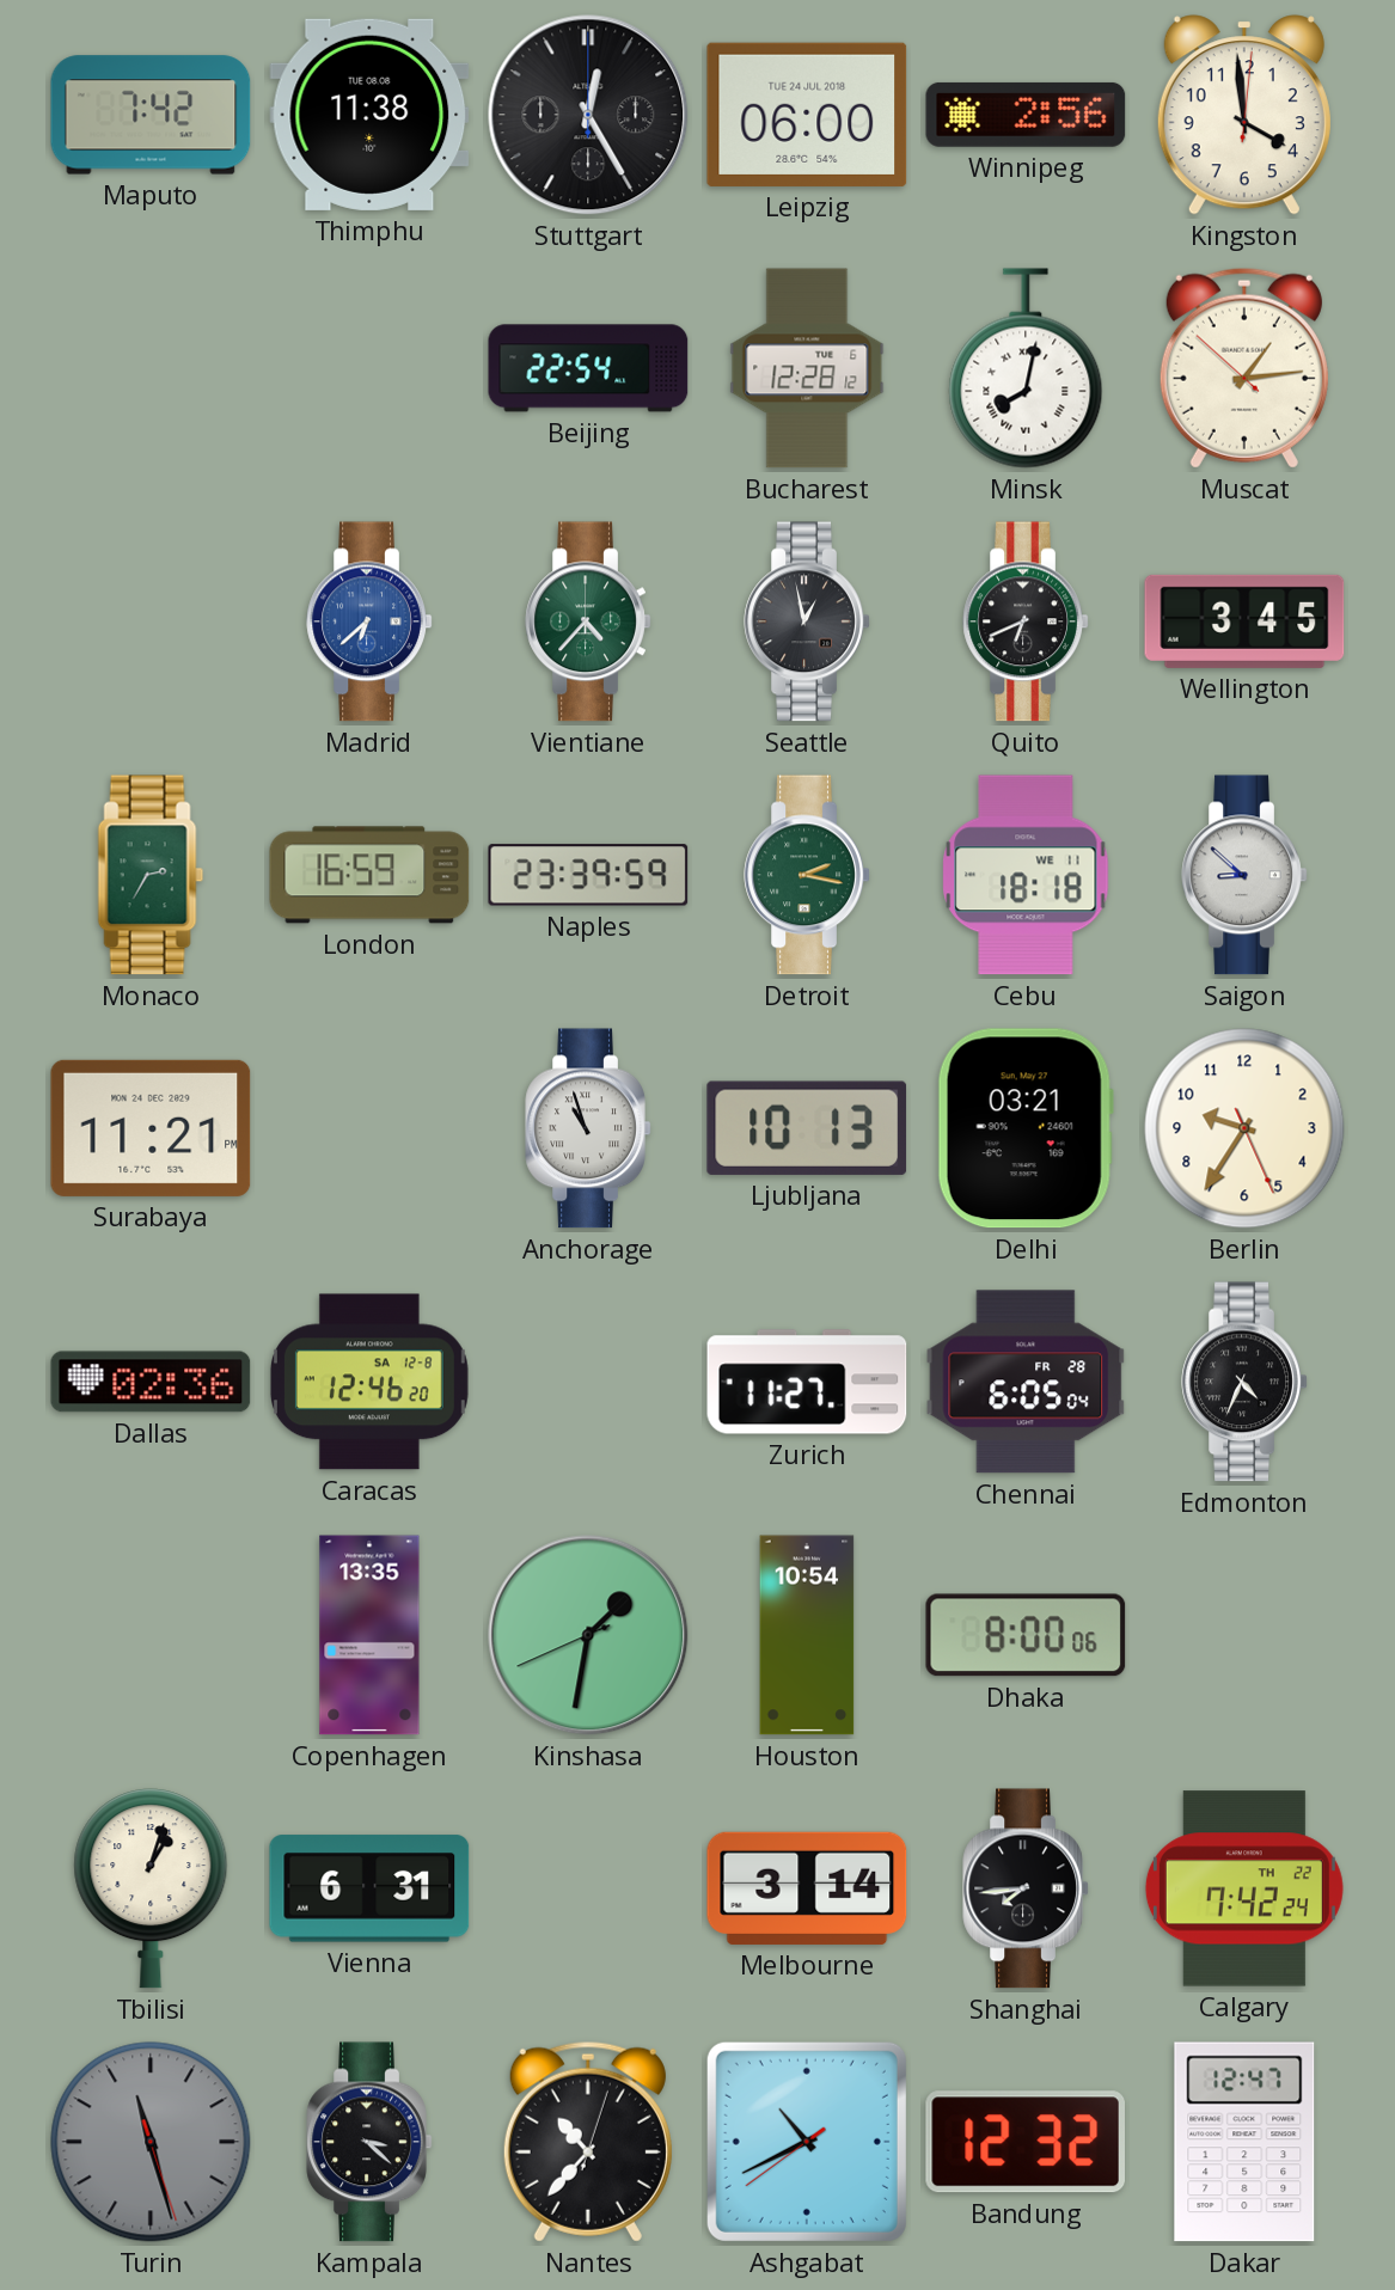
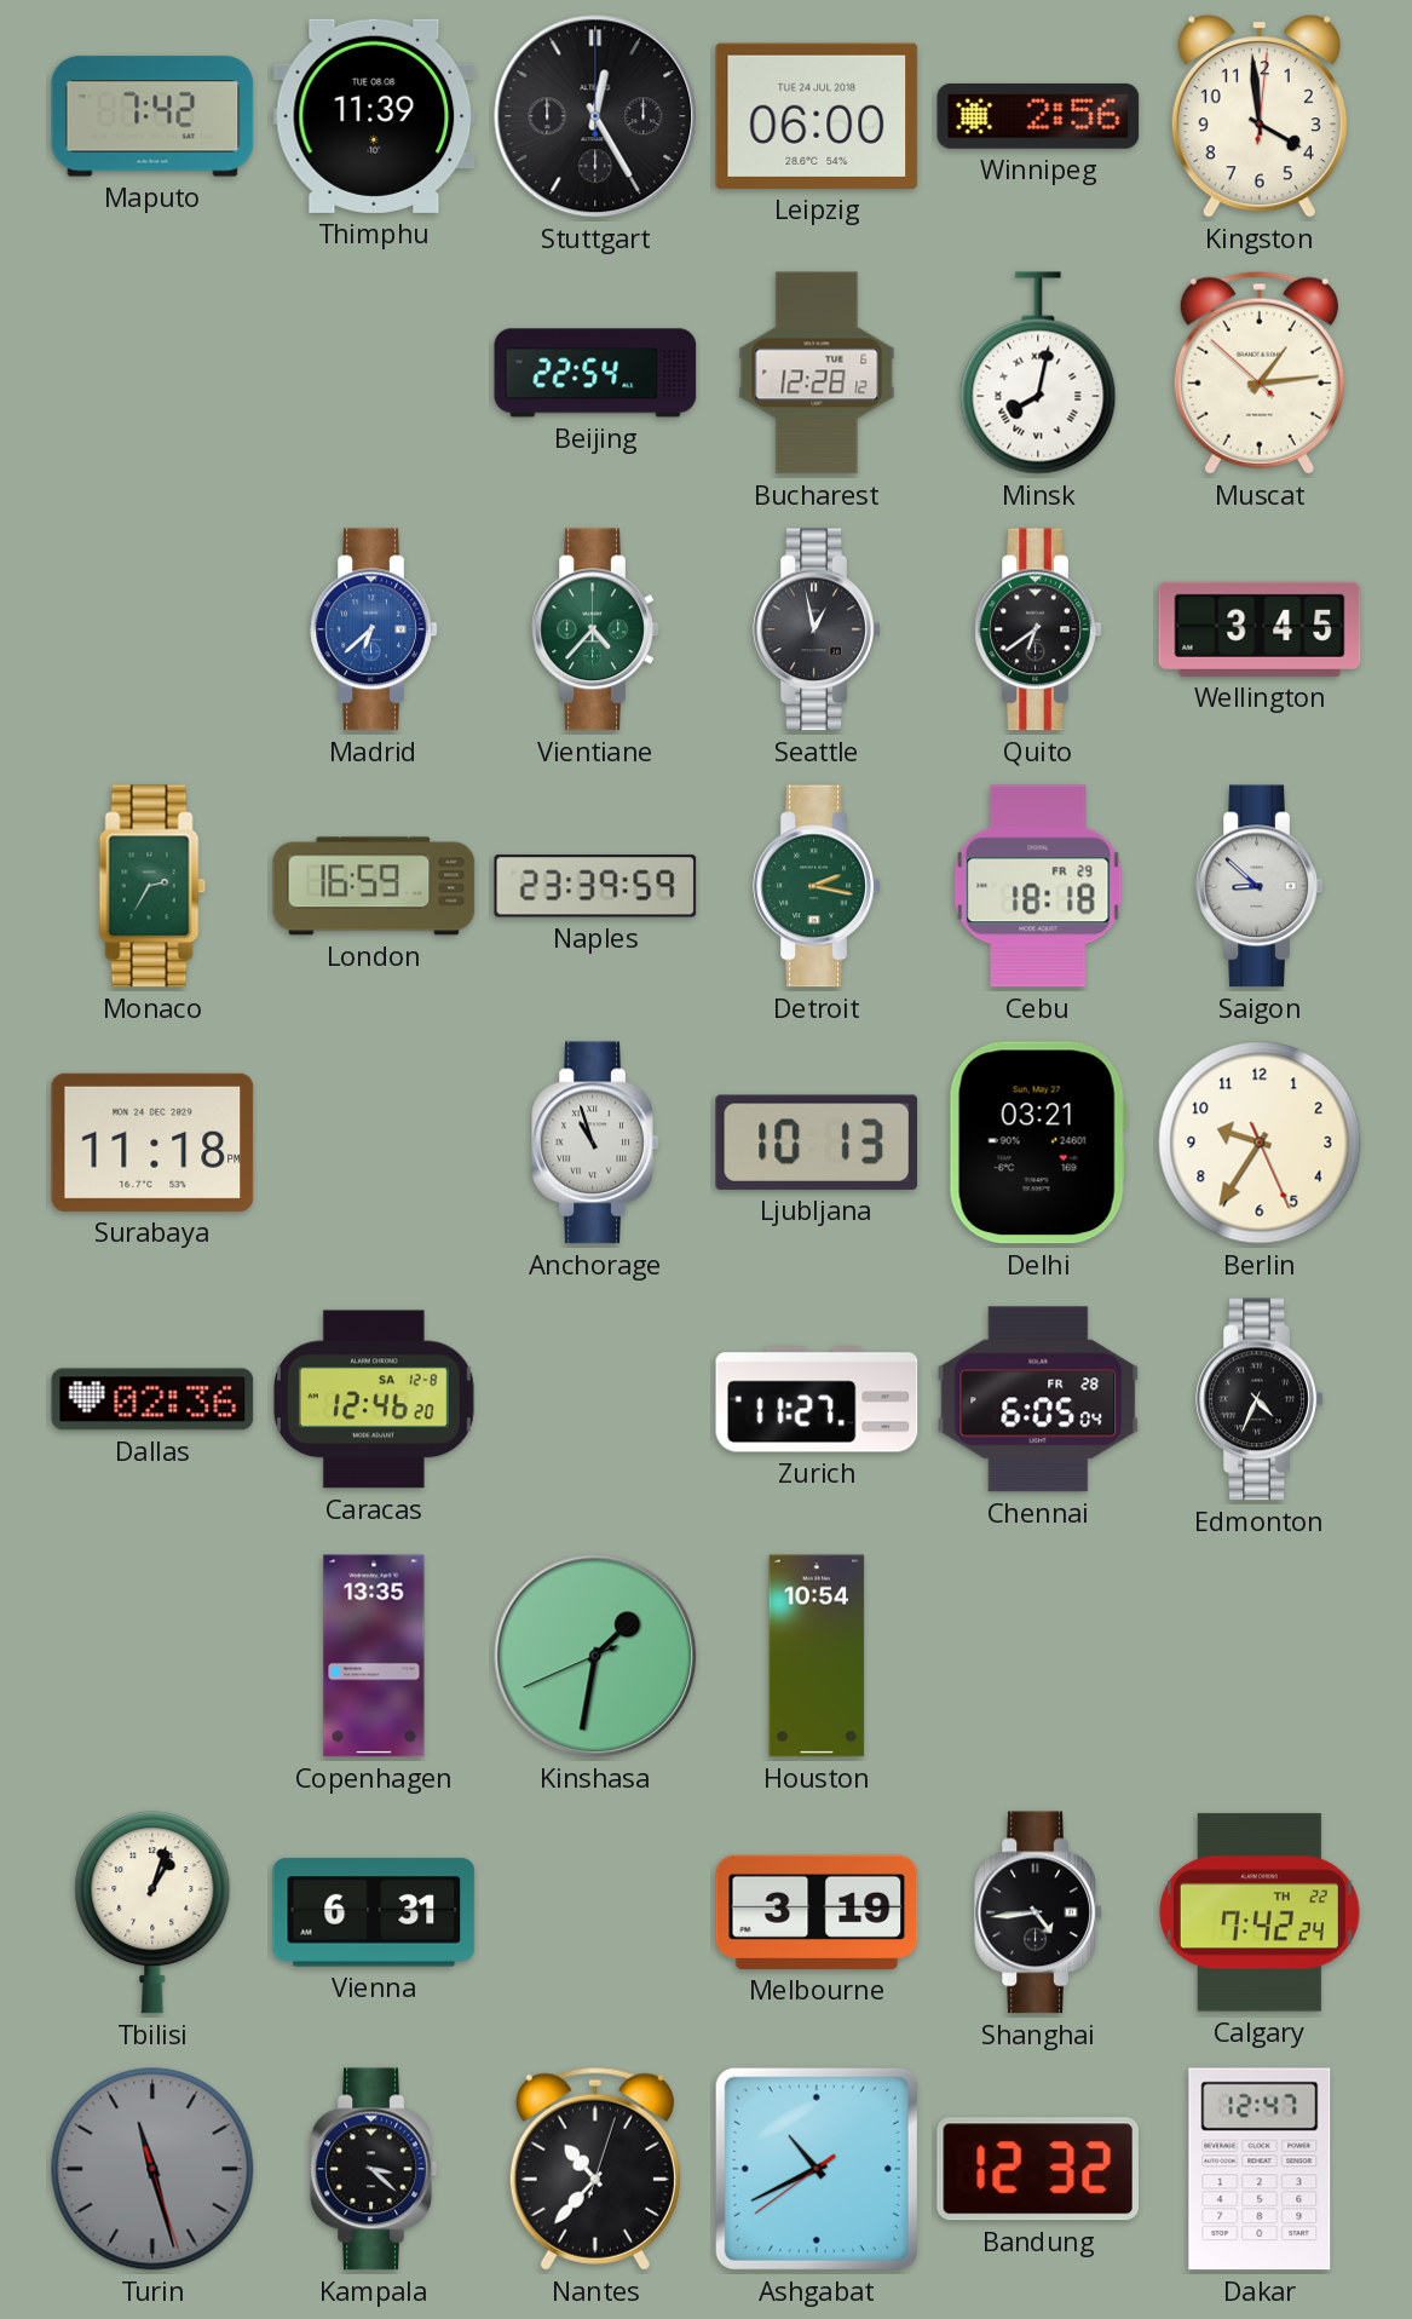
Thimphu: 11:38 -> 11:39 (374, 116)
Quito: 6:41 -> 6:39 (1038, 629)
Cebu date: WE 11 -> FR 29 (1038, 886)
Surabaya: 11:21 -> 11:18 (152, 1143)
Dhaka: 8:00 -> none (1026, 1635)
Melbourne: 3:14 -> 3:19 (817, 1912)
Shanghai: 7:44 -> 4:44 (1038, 1912)
